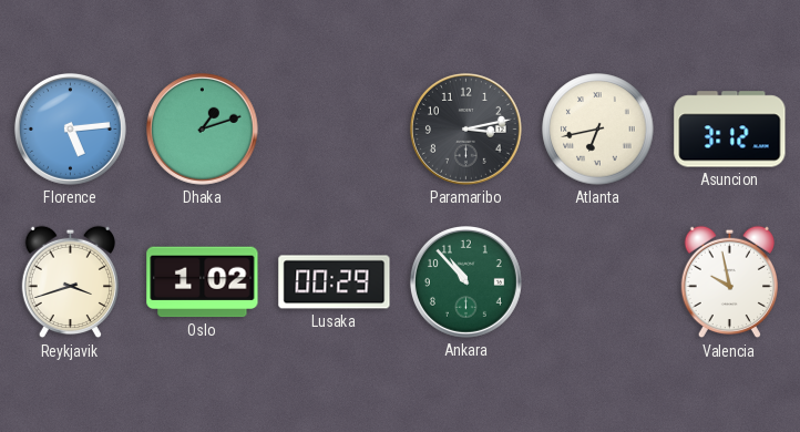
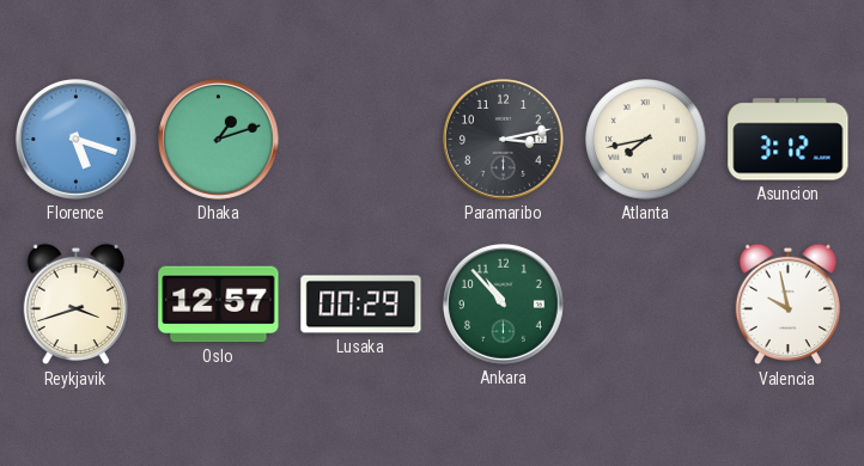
Florence: 5:14 -> 5:18 (75, 139)
Atlanta: 6:43 -> 7:43 (646, 140)
Oslo: 1:02 -> 12:57 (219, 305)
